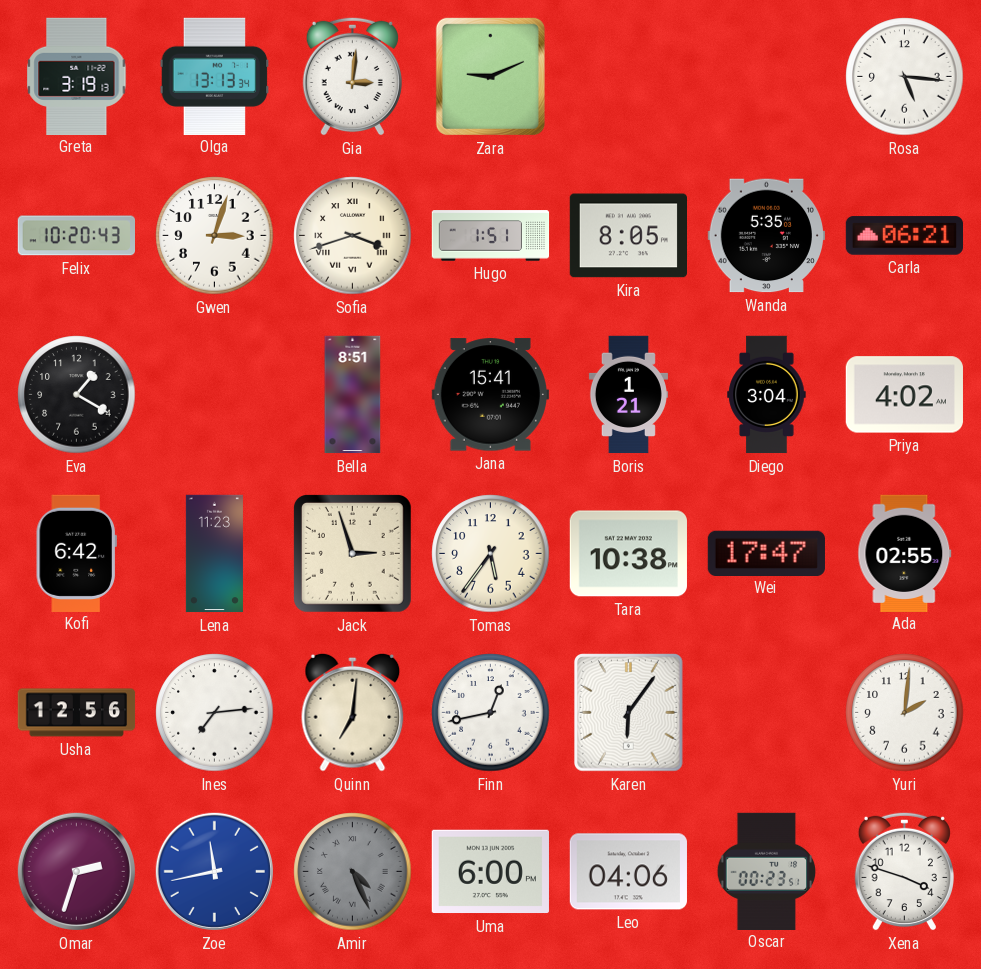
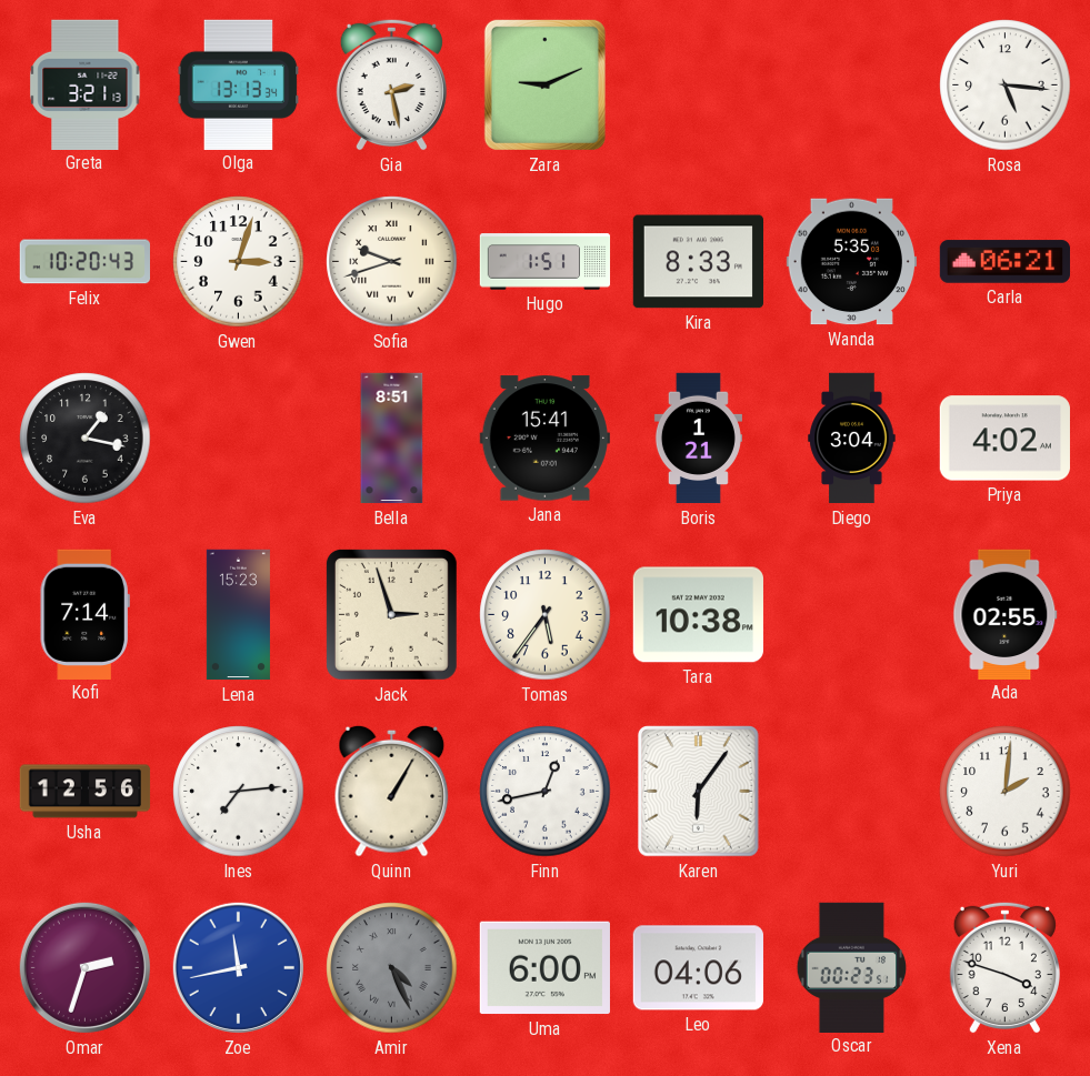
Greta: 3:19 -> 3:21 (86, 84)
Gia: 3:01 -> 2:28 (391, 84)
Sofia: 3:42 -> 9:42 (392, 262)
Kira: 8:05 -> 8:33 (698, 262)
Eva: 1:20 -> 1:17 (86, 439)
Kofi: 6:42 -> 7:14 (84, 614)
Lena: 11:23 -> 15:23 (238, 615)
Wei: 17:47 -> none (766, 553)
Quinn: 7:01 -> 1:05 (392, 791)
